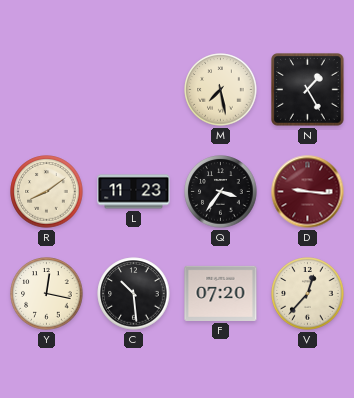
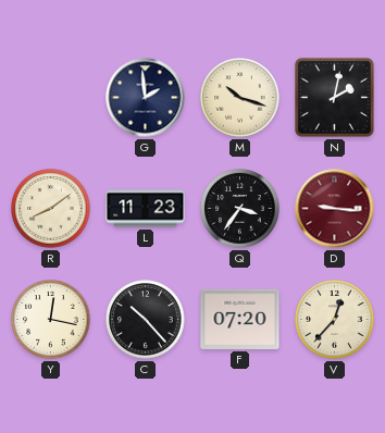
G: none -> 1:59 (146, 98)
M: 7:28 -> 10:18 (240, 98)
N: 1:25 -> 2:02 (335, 98)
C: 10:29 -> 10:23 (146, 320)
